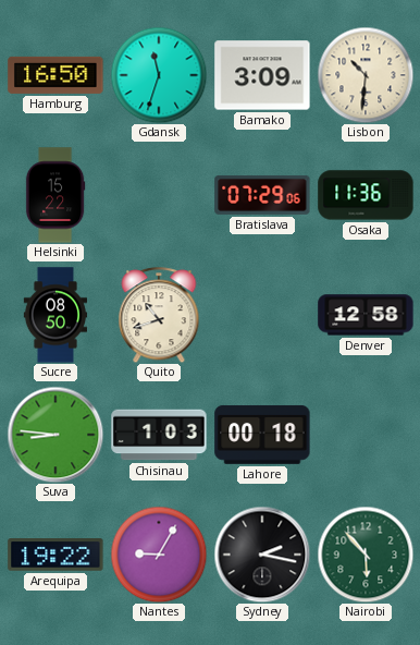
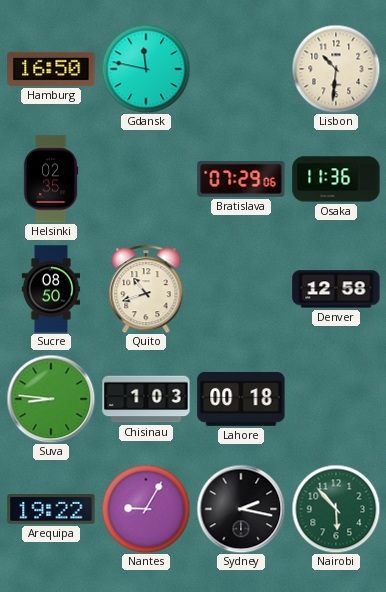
Gdansk: 11:33 -> 11:47 (146, 69)
Bamako: 3:09 -> none (262, 75)
Helsinki: 15:22 -> 02:35 (51, 179)
